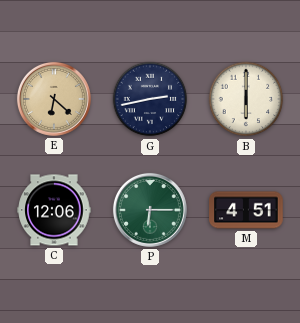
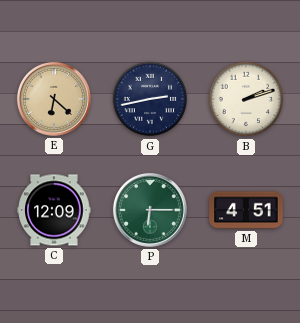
B: 6:00 -> 2:12 (246, 99)
C: 12:06 -> 12:09 (54, 210)
